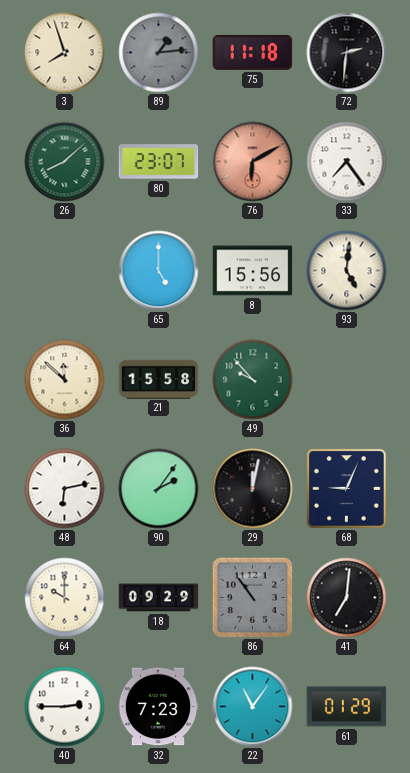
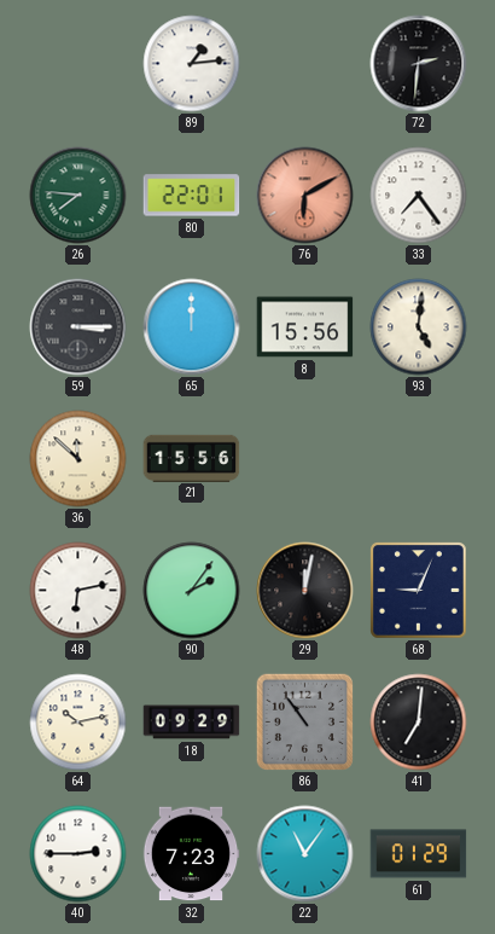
3: 7:57 -> none (65, 53)
89 dial: grey -> white (192, 64)
75: 11:18 -> none (253, 52)
26: 8:08 -> 7:46 (78, 196)
80: 23:07 -> 22:01 (192, 196)
59: none -> 3:15 (78, 327)
65: 5:00 -> 12:00 (192, 327)
21: 15:58 -> 15:56 (192, 458)
49: 9:53 -> none (253, 380)
64: 10:00 -> 10:13 (78, 723)
